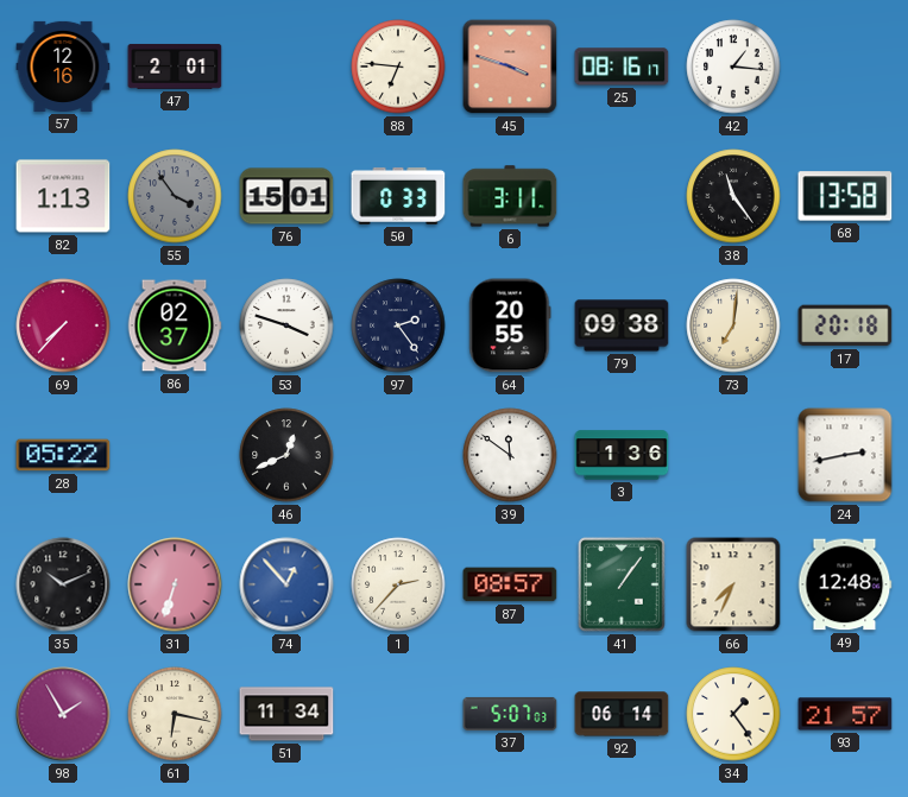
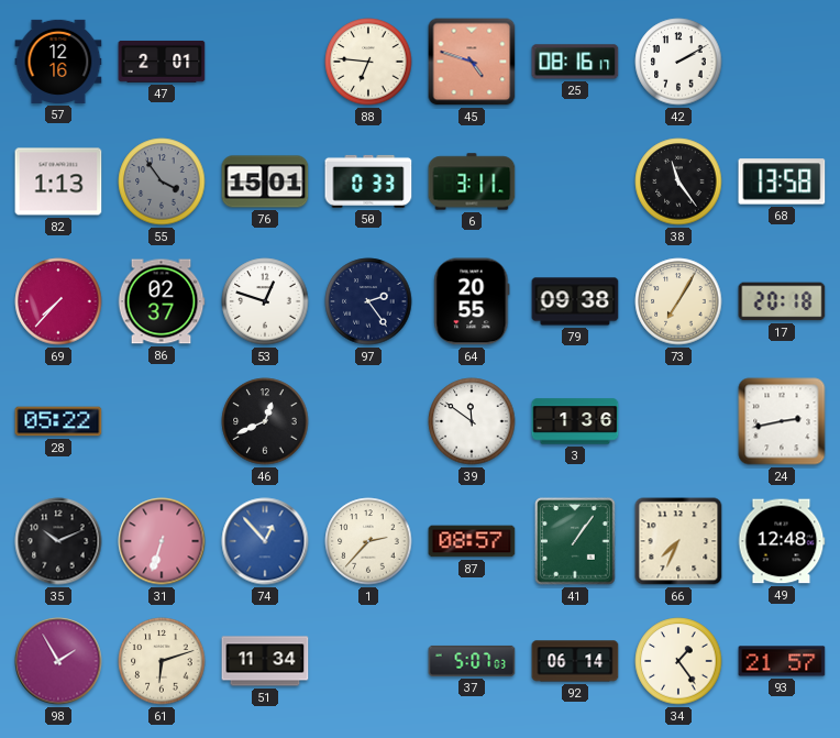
45: 3:48 -> 4:48 (472, 62)
42: 1:16 -> 2:10 (678, 62)
53: 3:48 -> 12:48 (265, 301)
73: 7:01 -> 7:05 (678, 301)
61: 6:17 -> 6:12 (162, 661)
